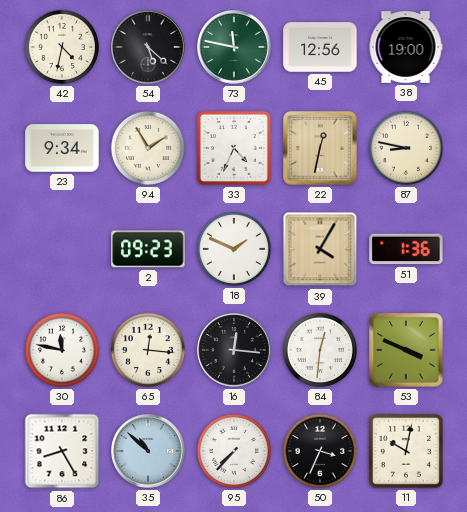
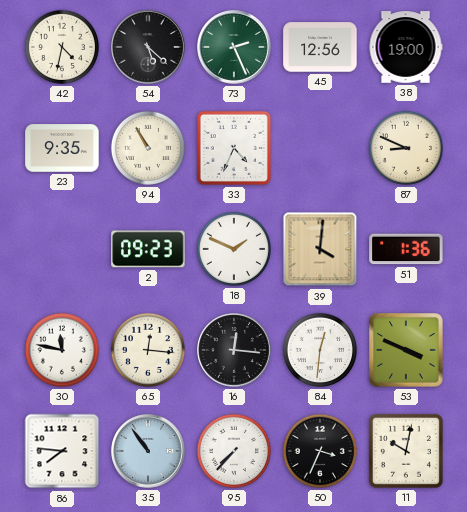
73: 11:47 -> 2:26 (234, 47)
23: 9:34 -> 9:35 (62, 148)
94: 1:55 -> 10:55 (148, 148)
22: 12:32 -> none (320, 148)
87: 8:47 -> 8:49 (406, 148)
39: 4:05 -> 4:01 (320, 249)
86: 8:25 -> 7:46 (62, 451)
35: 10:52 -> 10:54 (148, 451)
